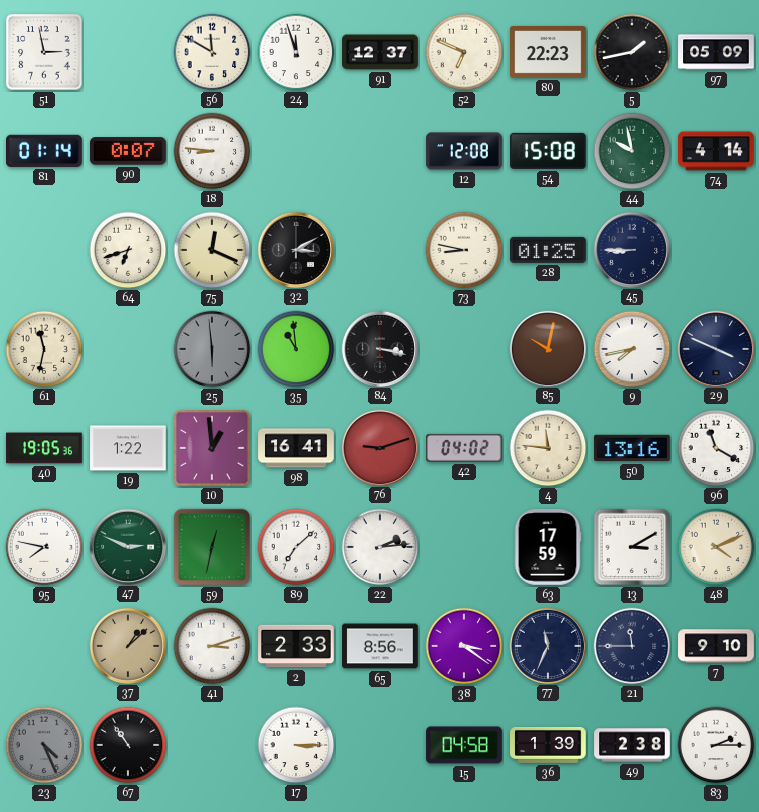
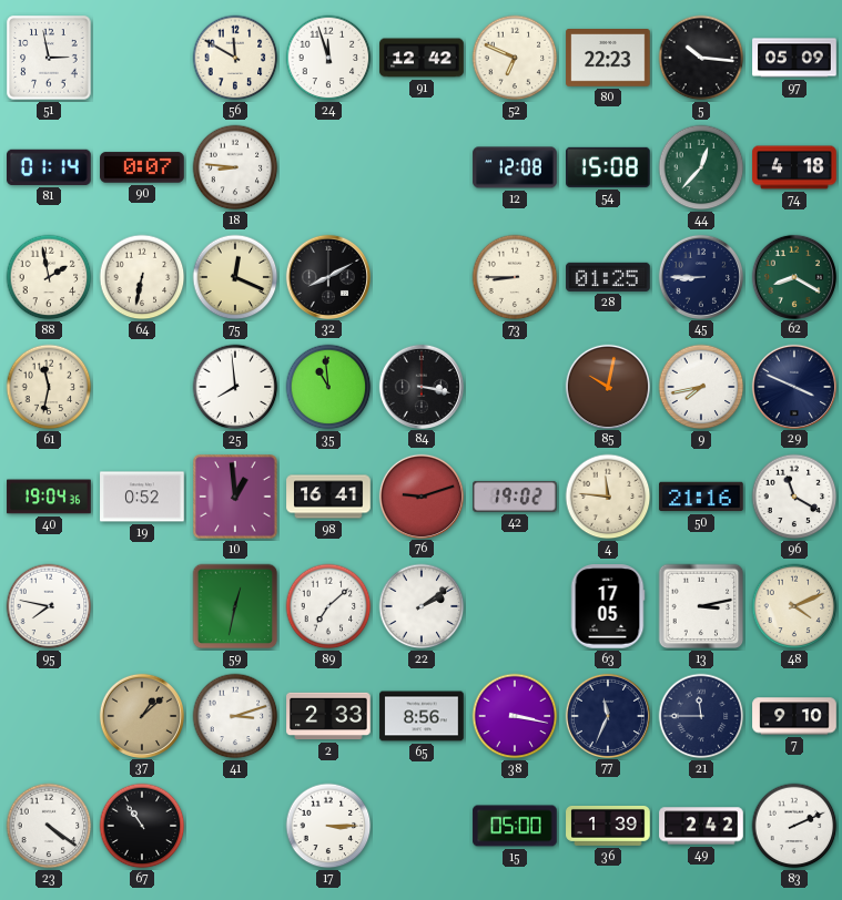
91: 12:37 -> 12:42 (422, 58)
5: 1:43 -> 10:16 (701, 58)
44: 9:58 -> 12:37 (701, 167)
74: 4:14 -> 4:18 (794, 167)
88: none -> 1:58 (49, 277)
64: 6:42 -> 6:32 (142, 277)
32: 3:10 -> 8:10 (327, 276)
73: 8:47 -> 8:45 (515, 277)
62: none -> 8:20 (793, 276)
25: 5:59 -> 7:59 (235, 387)
25 dial: grey -> white (235, 387)
40: 19:05 -> 19:04 (49, 497)
19: 1:22 -> 0:52 (142, 497)
42: 04:02 -> 19:02 (515, 497)
50: 13:16 -> 21:16 (701, 497)
47: 2:49 -> none (127, 546)
22: 2:14 -> 2:09 (422, 606)
63: 17:59 -> 17:05 (608, 606)
13: 3:10 -> 3:13 (701, 606)
38: 3:21 -> 3:17 (515, 716)
23: 4:26 -> 4:21 (49, 826)
23 dial: grey -> white (49, 826)
15: 04:58 -> 05:00 (515, 826)
49: 2:38 -> 2:42 (701, 826)
83: 2:15 -> 2:11 (794, 826)
